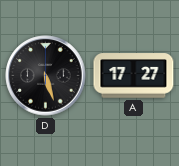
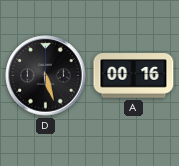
A: 17:27 -> 00:16 (134, 76)
